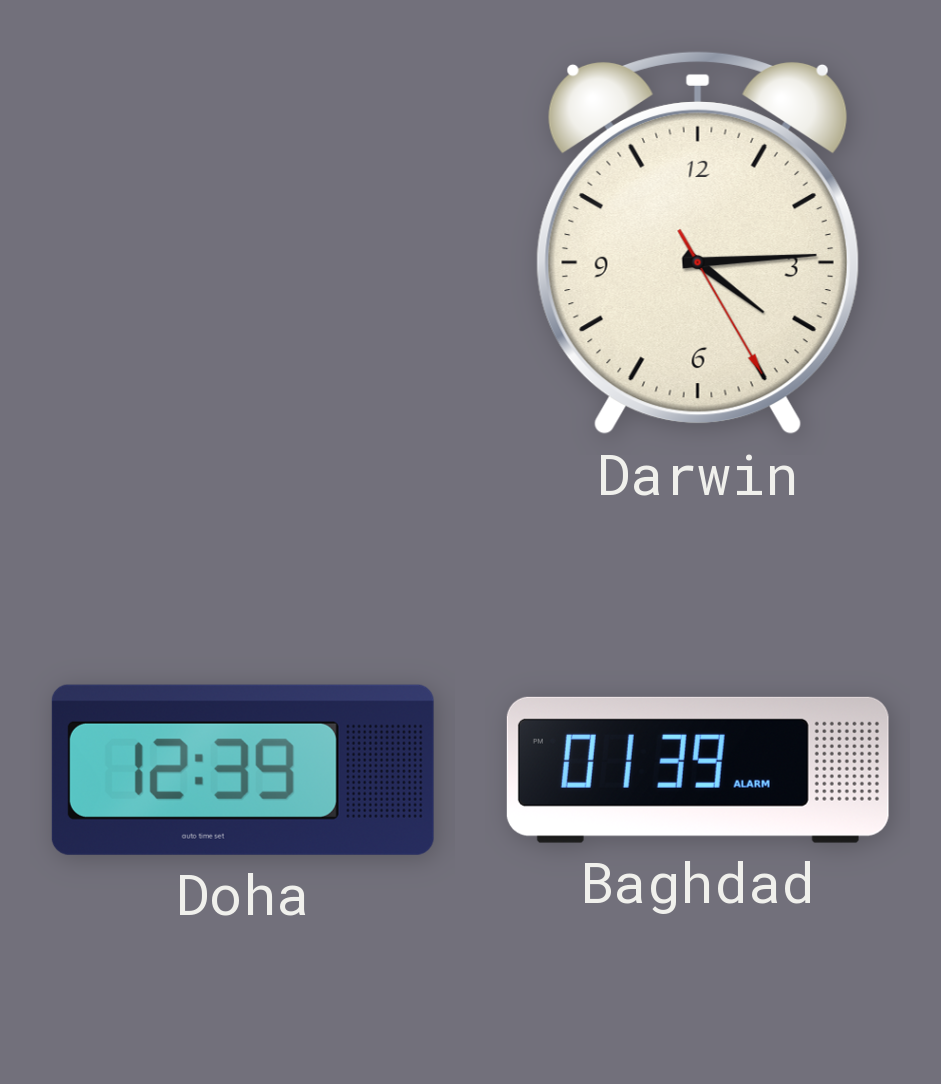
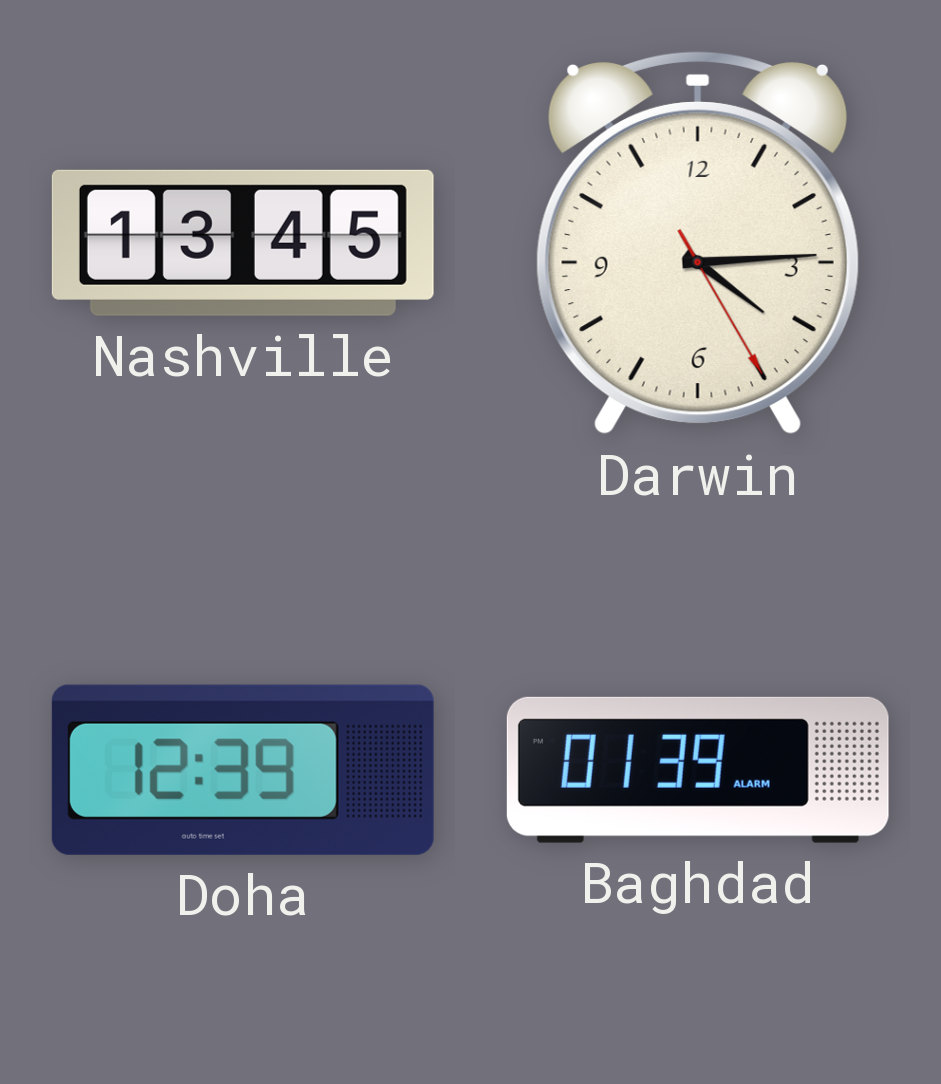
Nashville: none -> 13:45 (243, 243)
